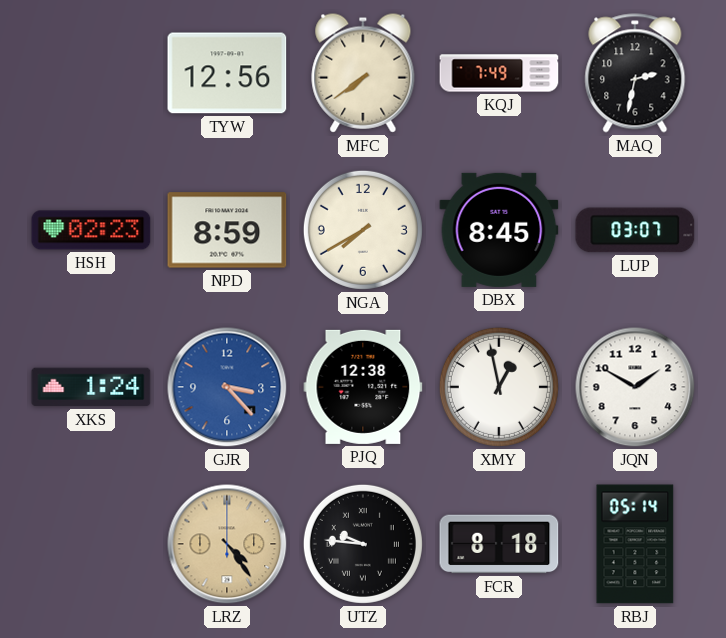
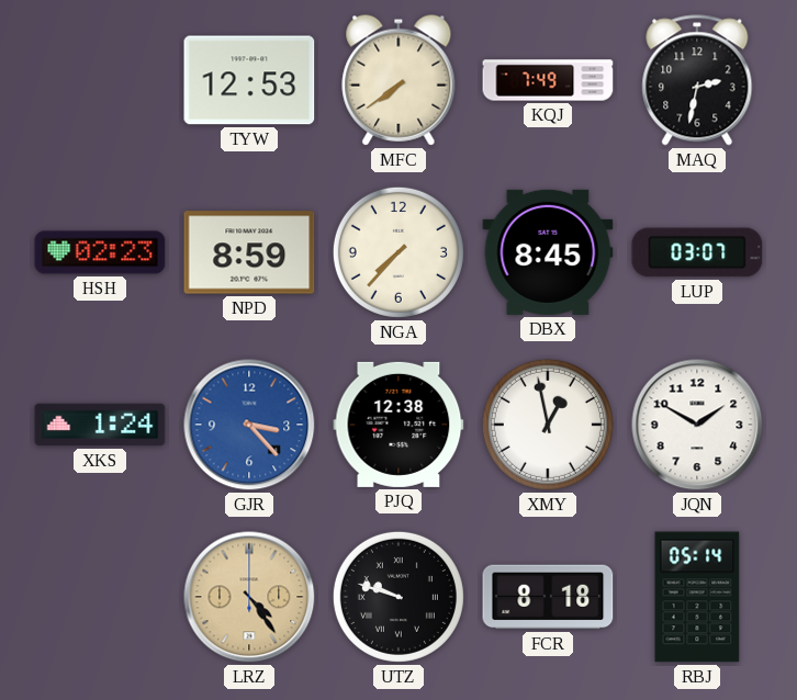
TYW: 12:56 -> 12:53 (249, 80)
NGA: 7:40 -> 7:37 (398, 252)
UTZ: 9:46 -> 9:48 (398, 597)
